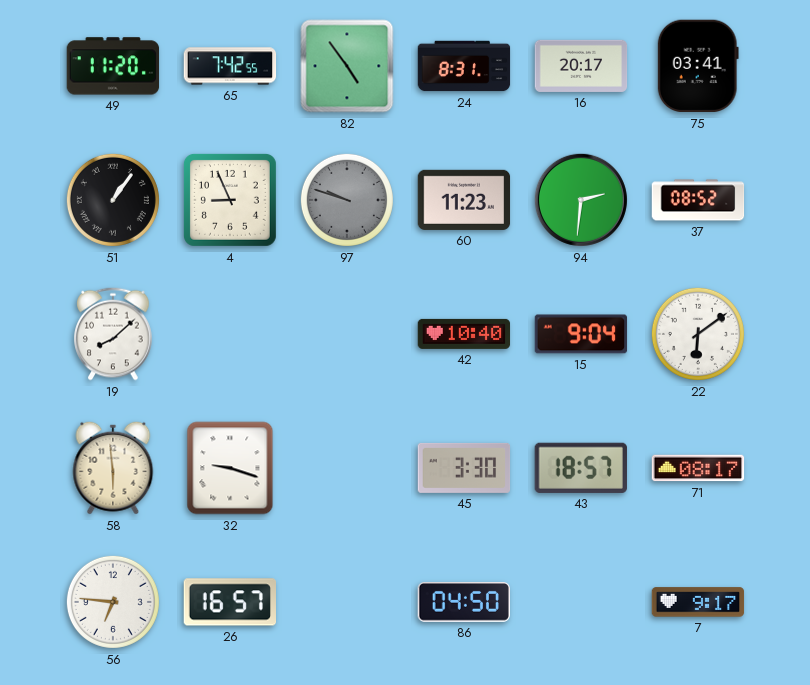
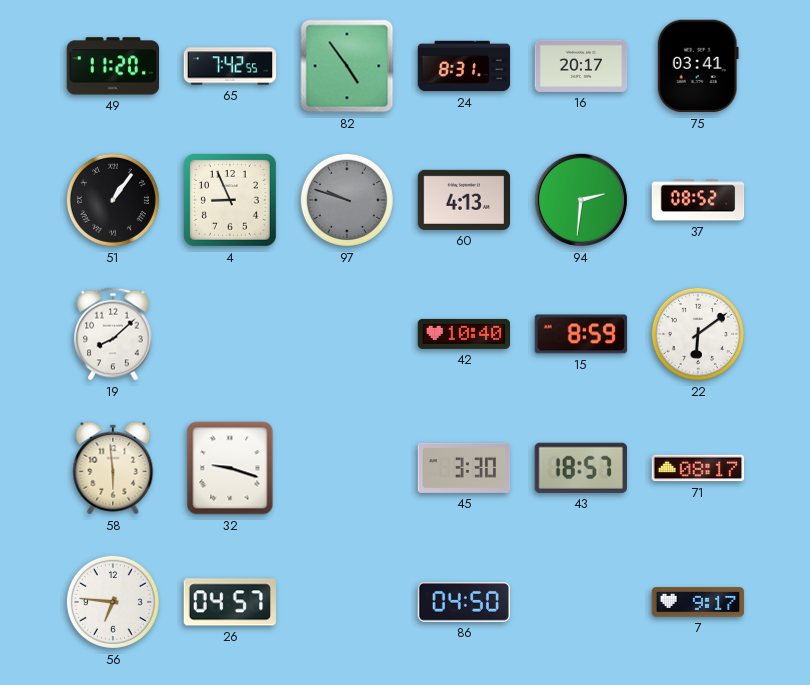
60: 11:23 -> 4:13 (464, 200)
15: 9:04 -> 8:59 (581, 334)
26: 16:57 -> 04:57 (229, 602)
